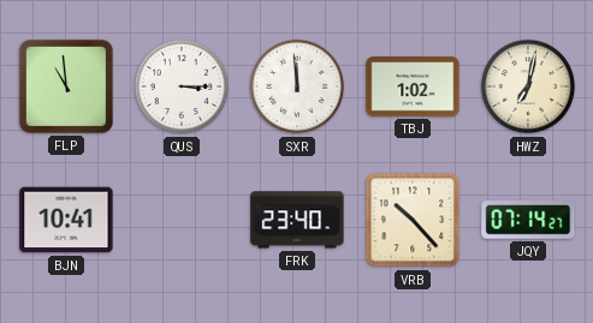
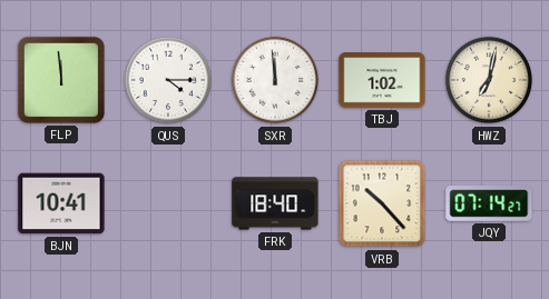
FLP: 10:59 -> 11:59 (61, 80)
QUS: 3:15 -> 4:15 (168, 80)
FRK: 23:40 -> 18:40 (275, 203)
